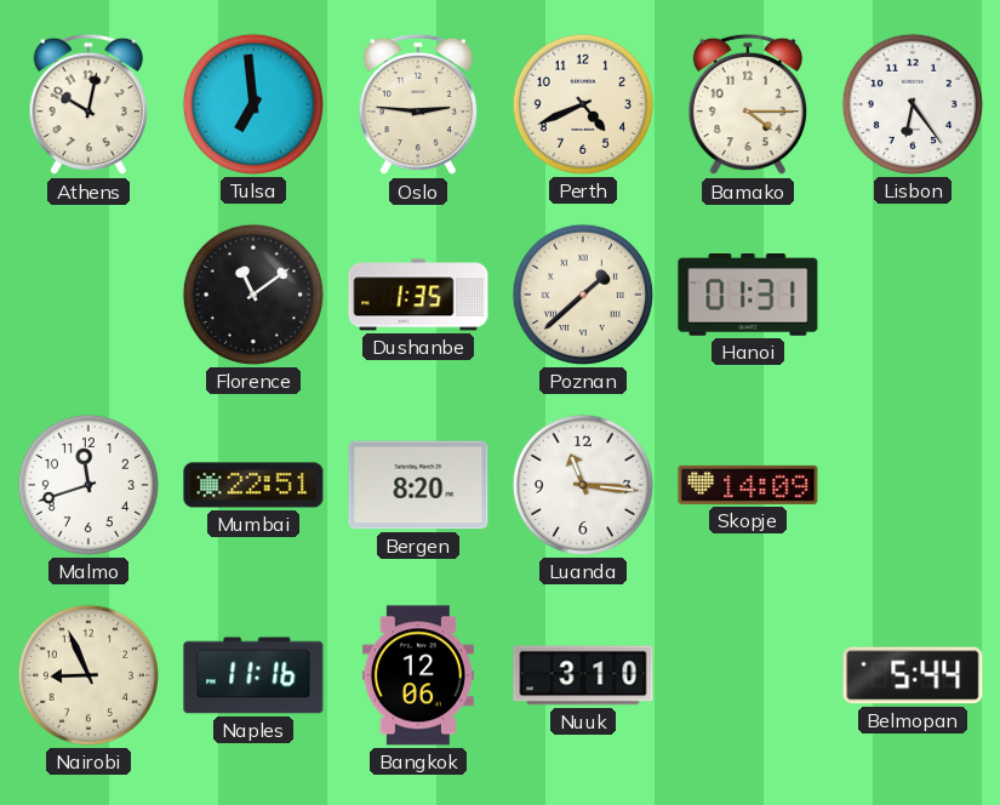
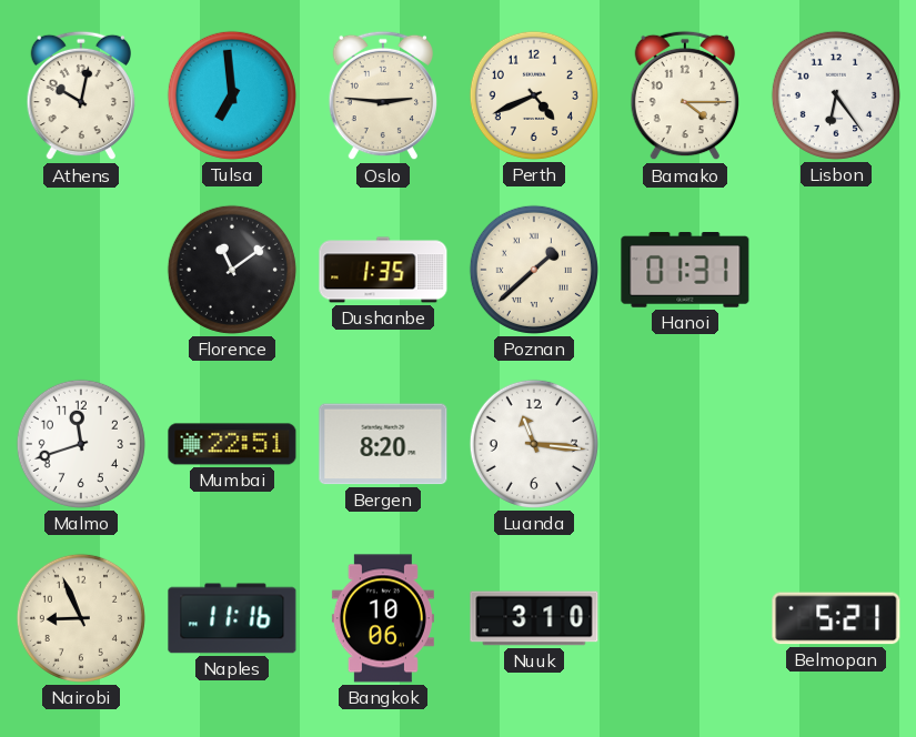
Skopje: 14:09 -> none (748, 485)
Bangkok: 12:06 -> 10:06 (383, 618)
Belmopan: 5:44 -> 5:21 (836, 618)
